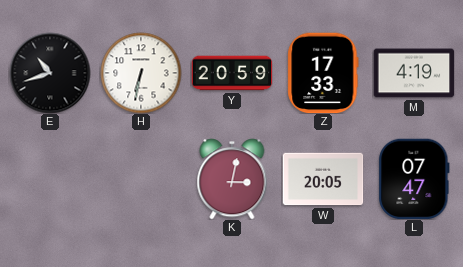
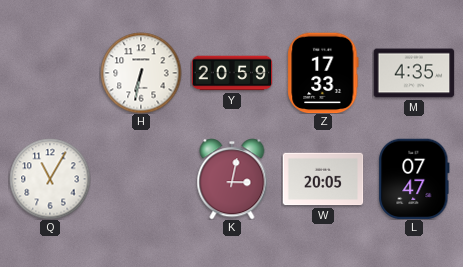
E: 10:42 -> none (50, 73)
M: 4:19 -> 4:35 (414, 73)
Q: none -> 11:05 (50, 179)
